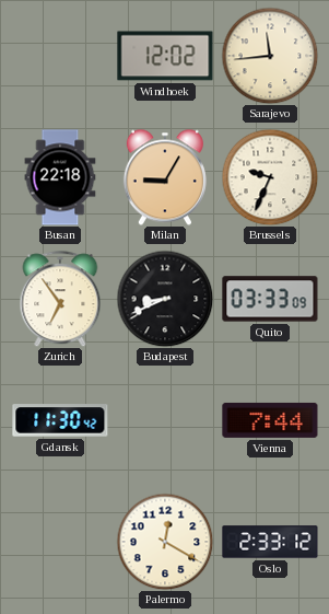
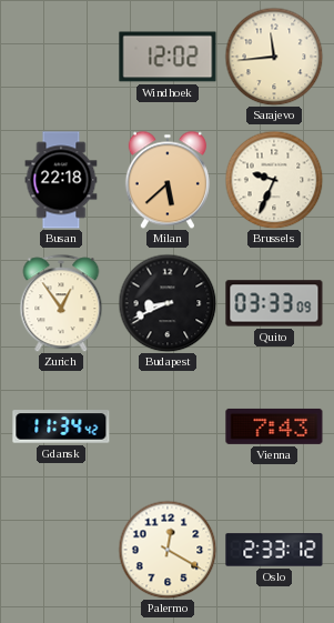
Milan: 9:05 -> 5:38 (168, 180)
Zurich: 6:54 -> 12:54 (61, 303)
Gdansk: 11:30 -> 11:34 (61, 426)
Vienna: 7:44 -> 7:43 (274, 426)
